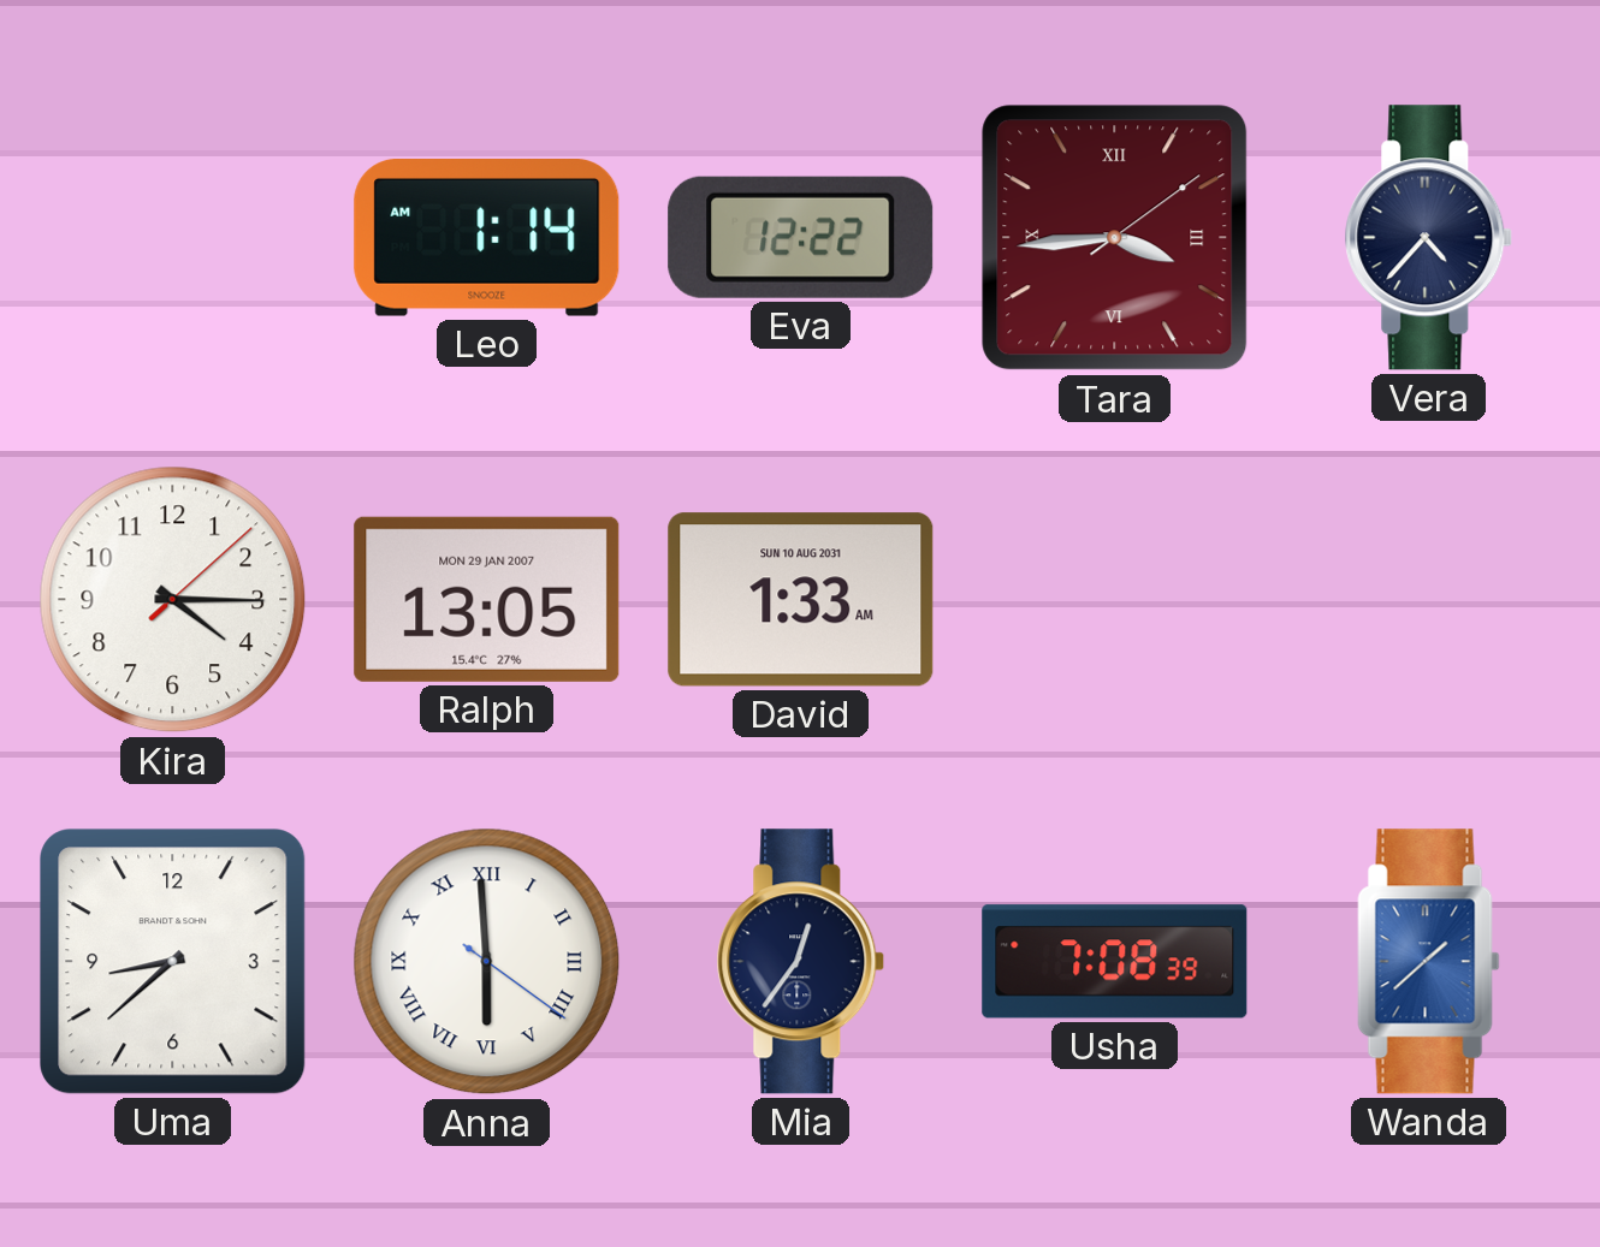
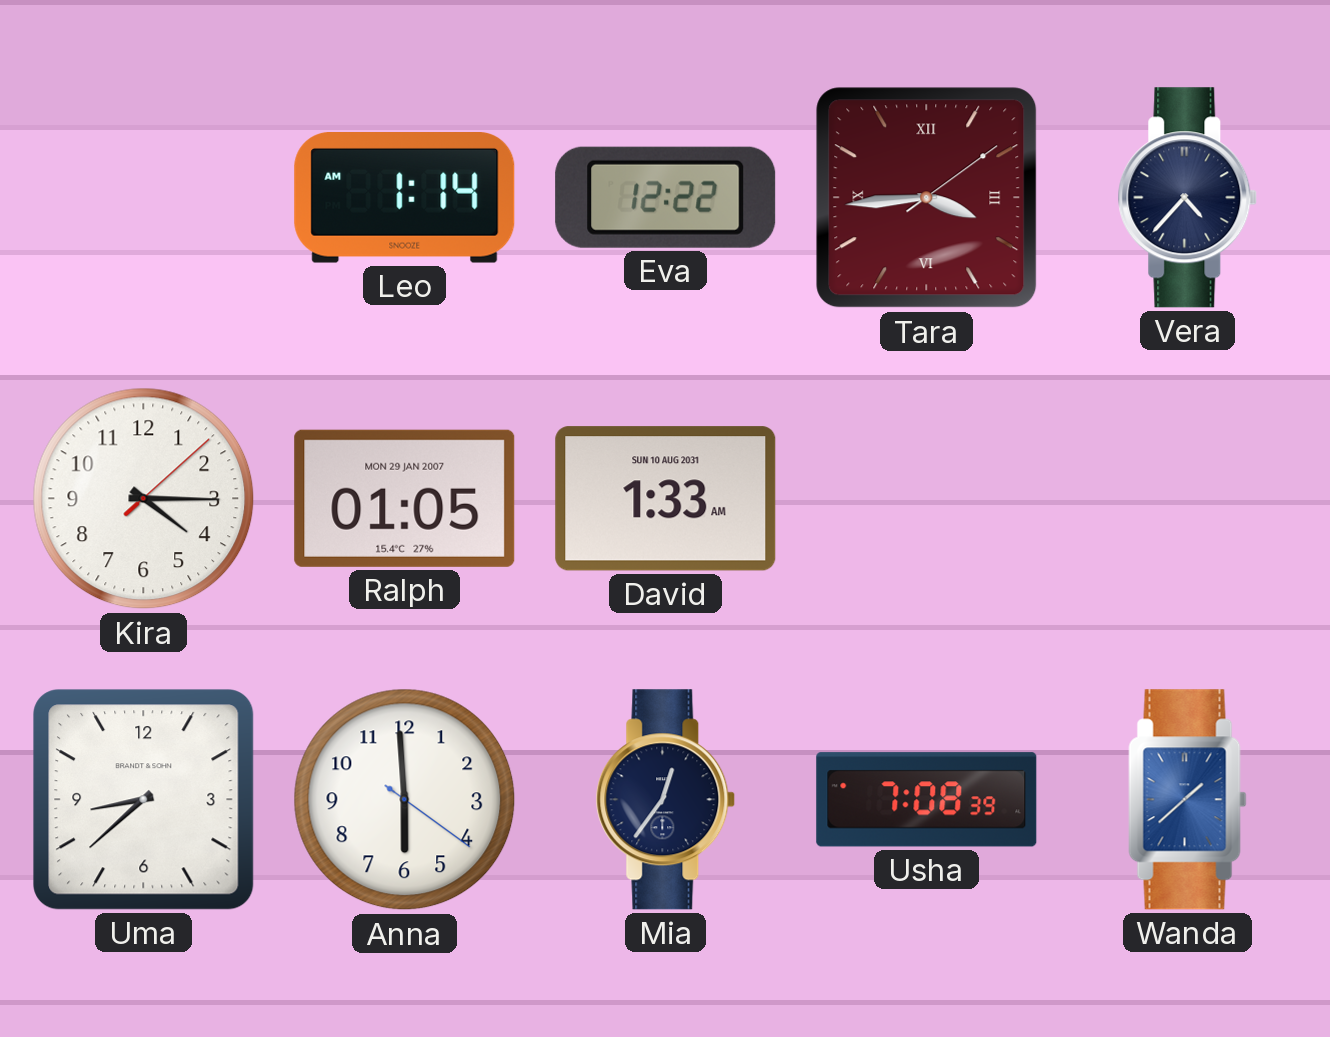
Ralph: 13:05 -> 01:05 (405, 498)
Anna numerals: Roman -> Arabic (405, 800)
